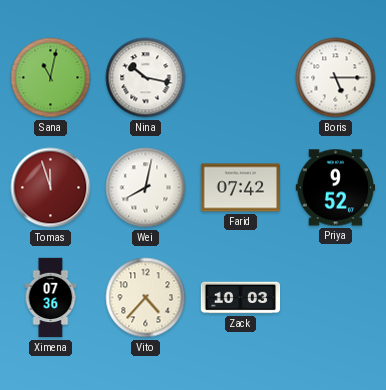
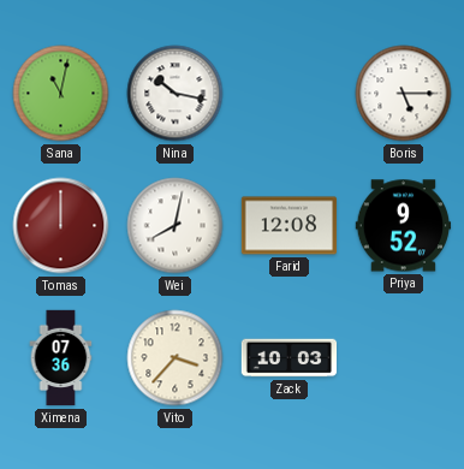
Tomas: 11:57 -> 12:00 (61, 226)
Farid: 07:42 -> 12:08 (290, 226)
Vito: 4:37 -> 3:37 (176, 358)
